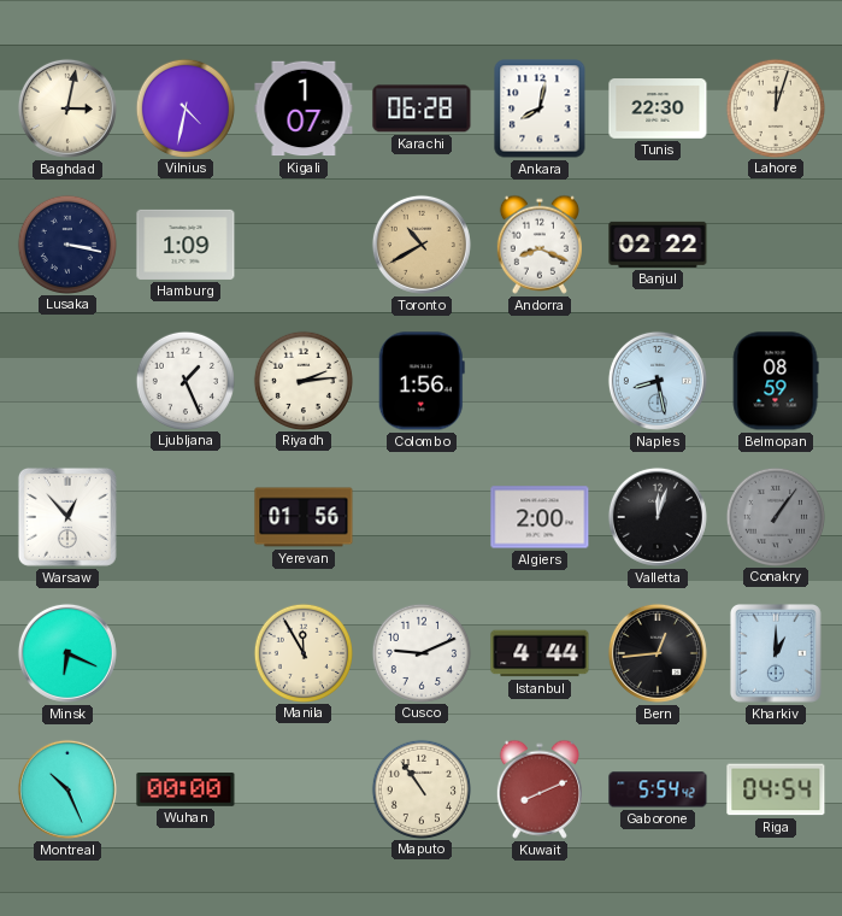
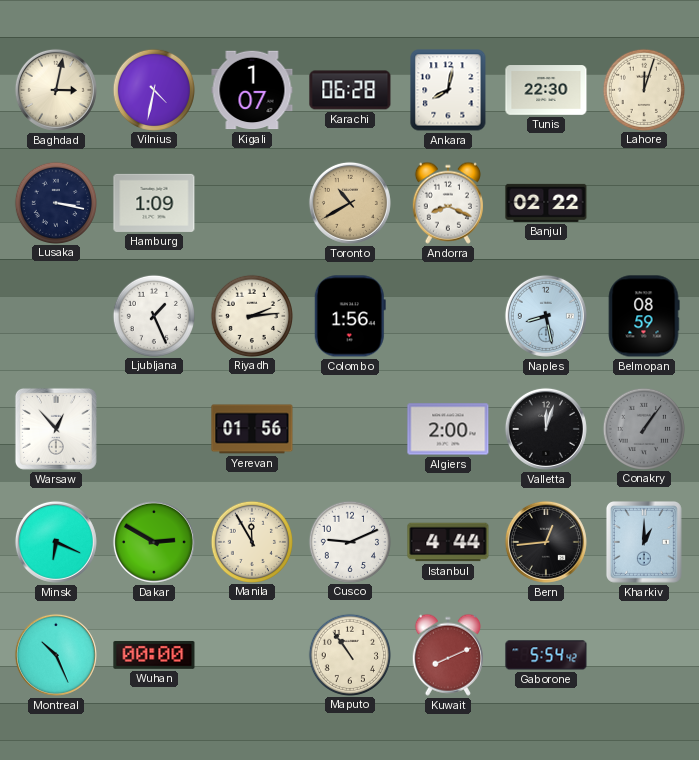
Dakar: none -> 2:50 (154, 542)
Riga: 04:54 -> none (776, 789)
